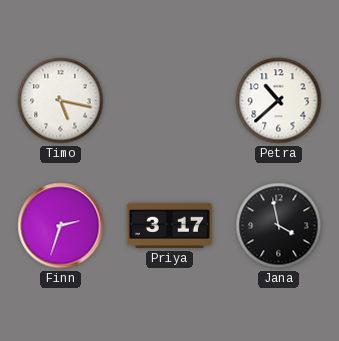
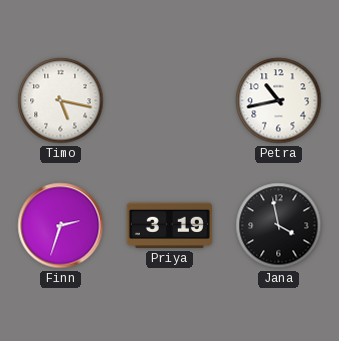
Petra: 10:38 -> 10:43 (279, 101)
Priya: 3:17 -> 3:19 (169, 226)
